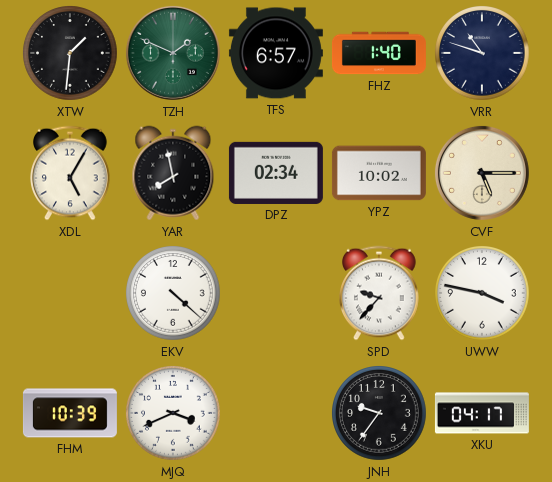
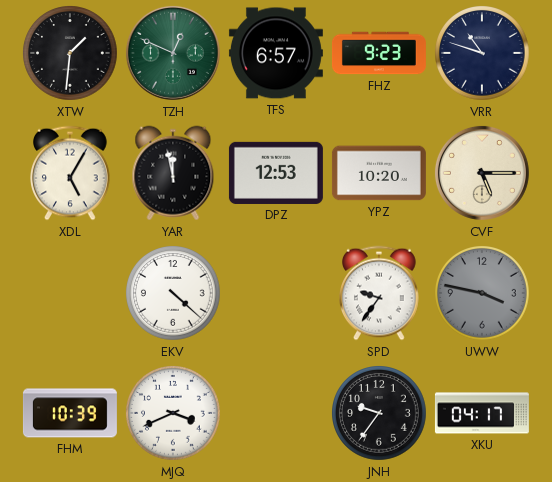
TZH: 1:49 -> 12:49 (173, 53)
FHZ: 1:40 -> 9:23 (379, 53)
YAR: 7:58 -> 11:58 (173, 173)
DPZ: 02:34 -> 12:53 (276, 173)
YPZ: 10:02 -> 10:20 (379, 173)
SPD: 9:37 -> 9:36 (380, 293)
UWW dial: white -> grey (483, 294)
